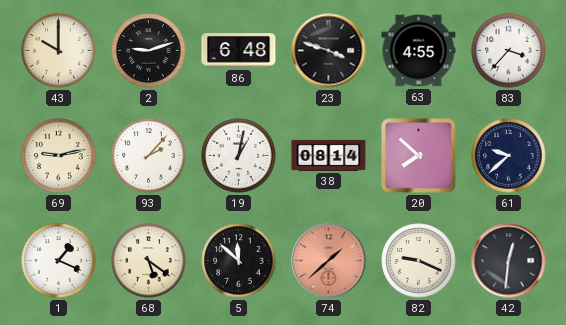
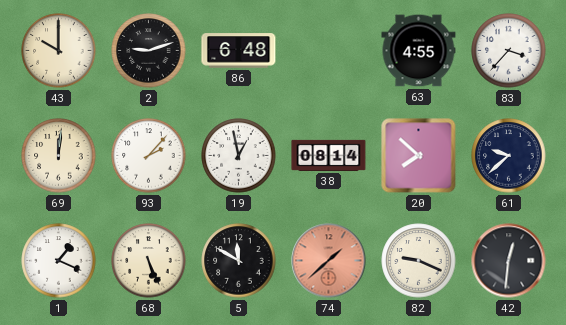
23: 3:48 -> none (329, 51)
69: 9:13 -> 12:01 (59, 156)
19: 1:02 -> 12:58 (239, 156)
68: 5:21 -> 5:26 (149, 261)
5: 11:52 -> 11:50 (239, 261)
